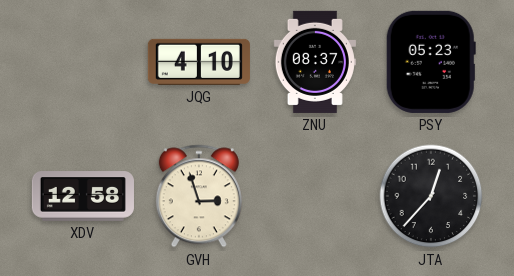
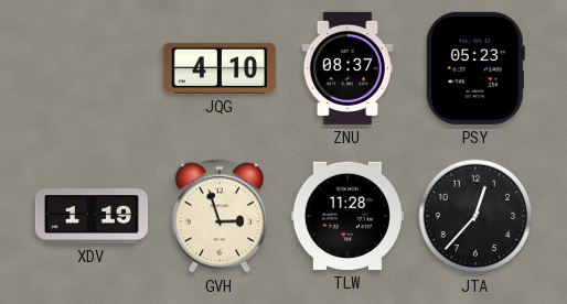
XDV: 12:58 -> 1:19 (92, 216)
TLW: none -> 11:28 (347, 216)
